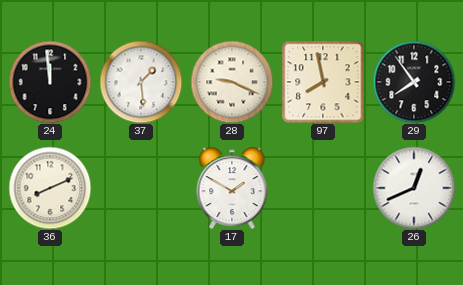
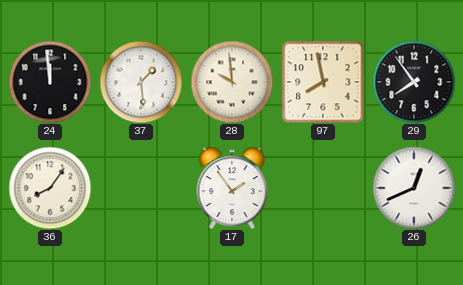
28: 9:19 -> 9:59 (232, 82)
36: 8:11 -> 8:06 (50, 188)
17: 1:50 -> 1:54 (232, 188)
